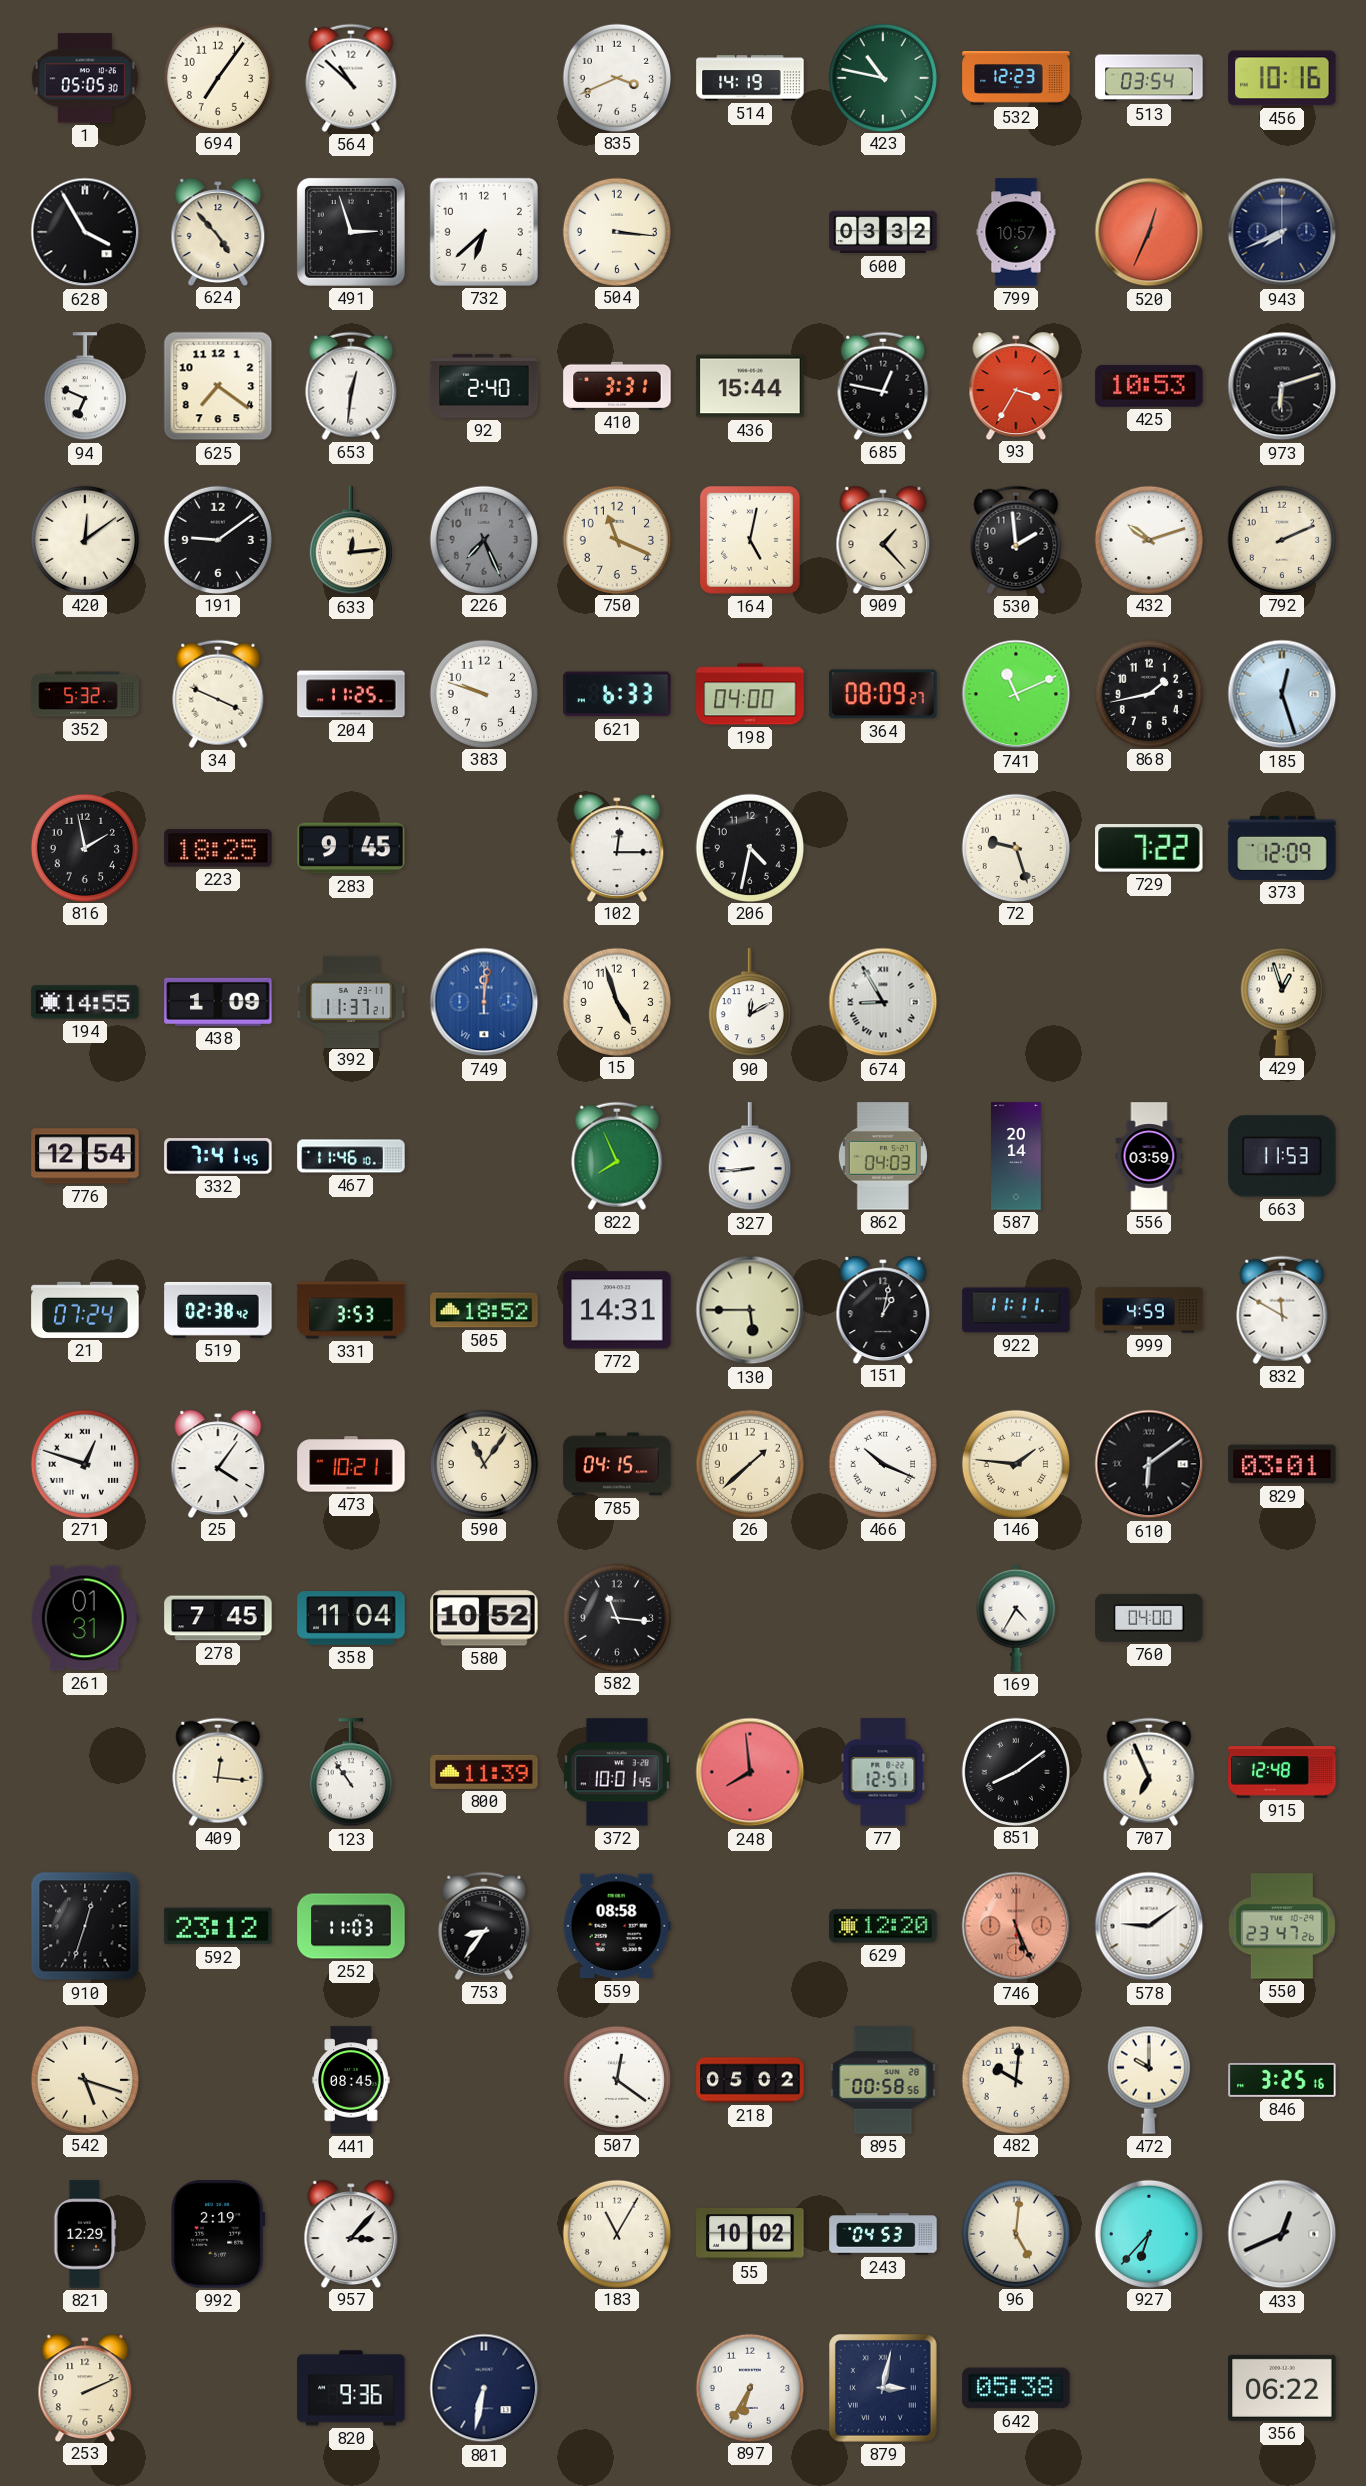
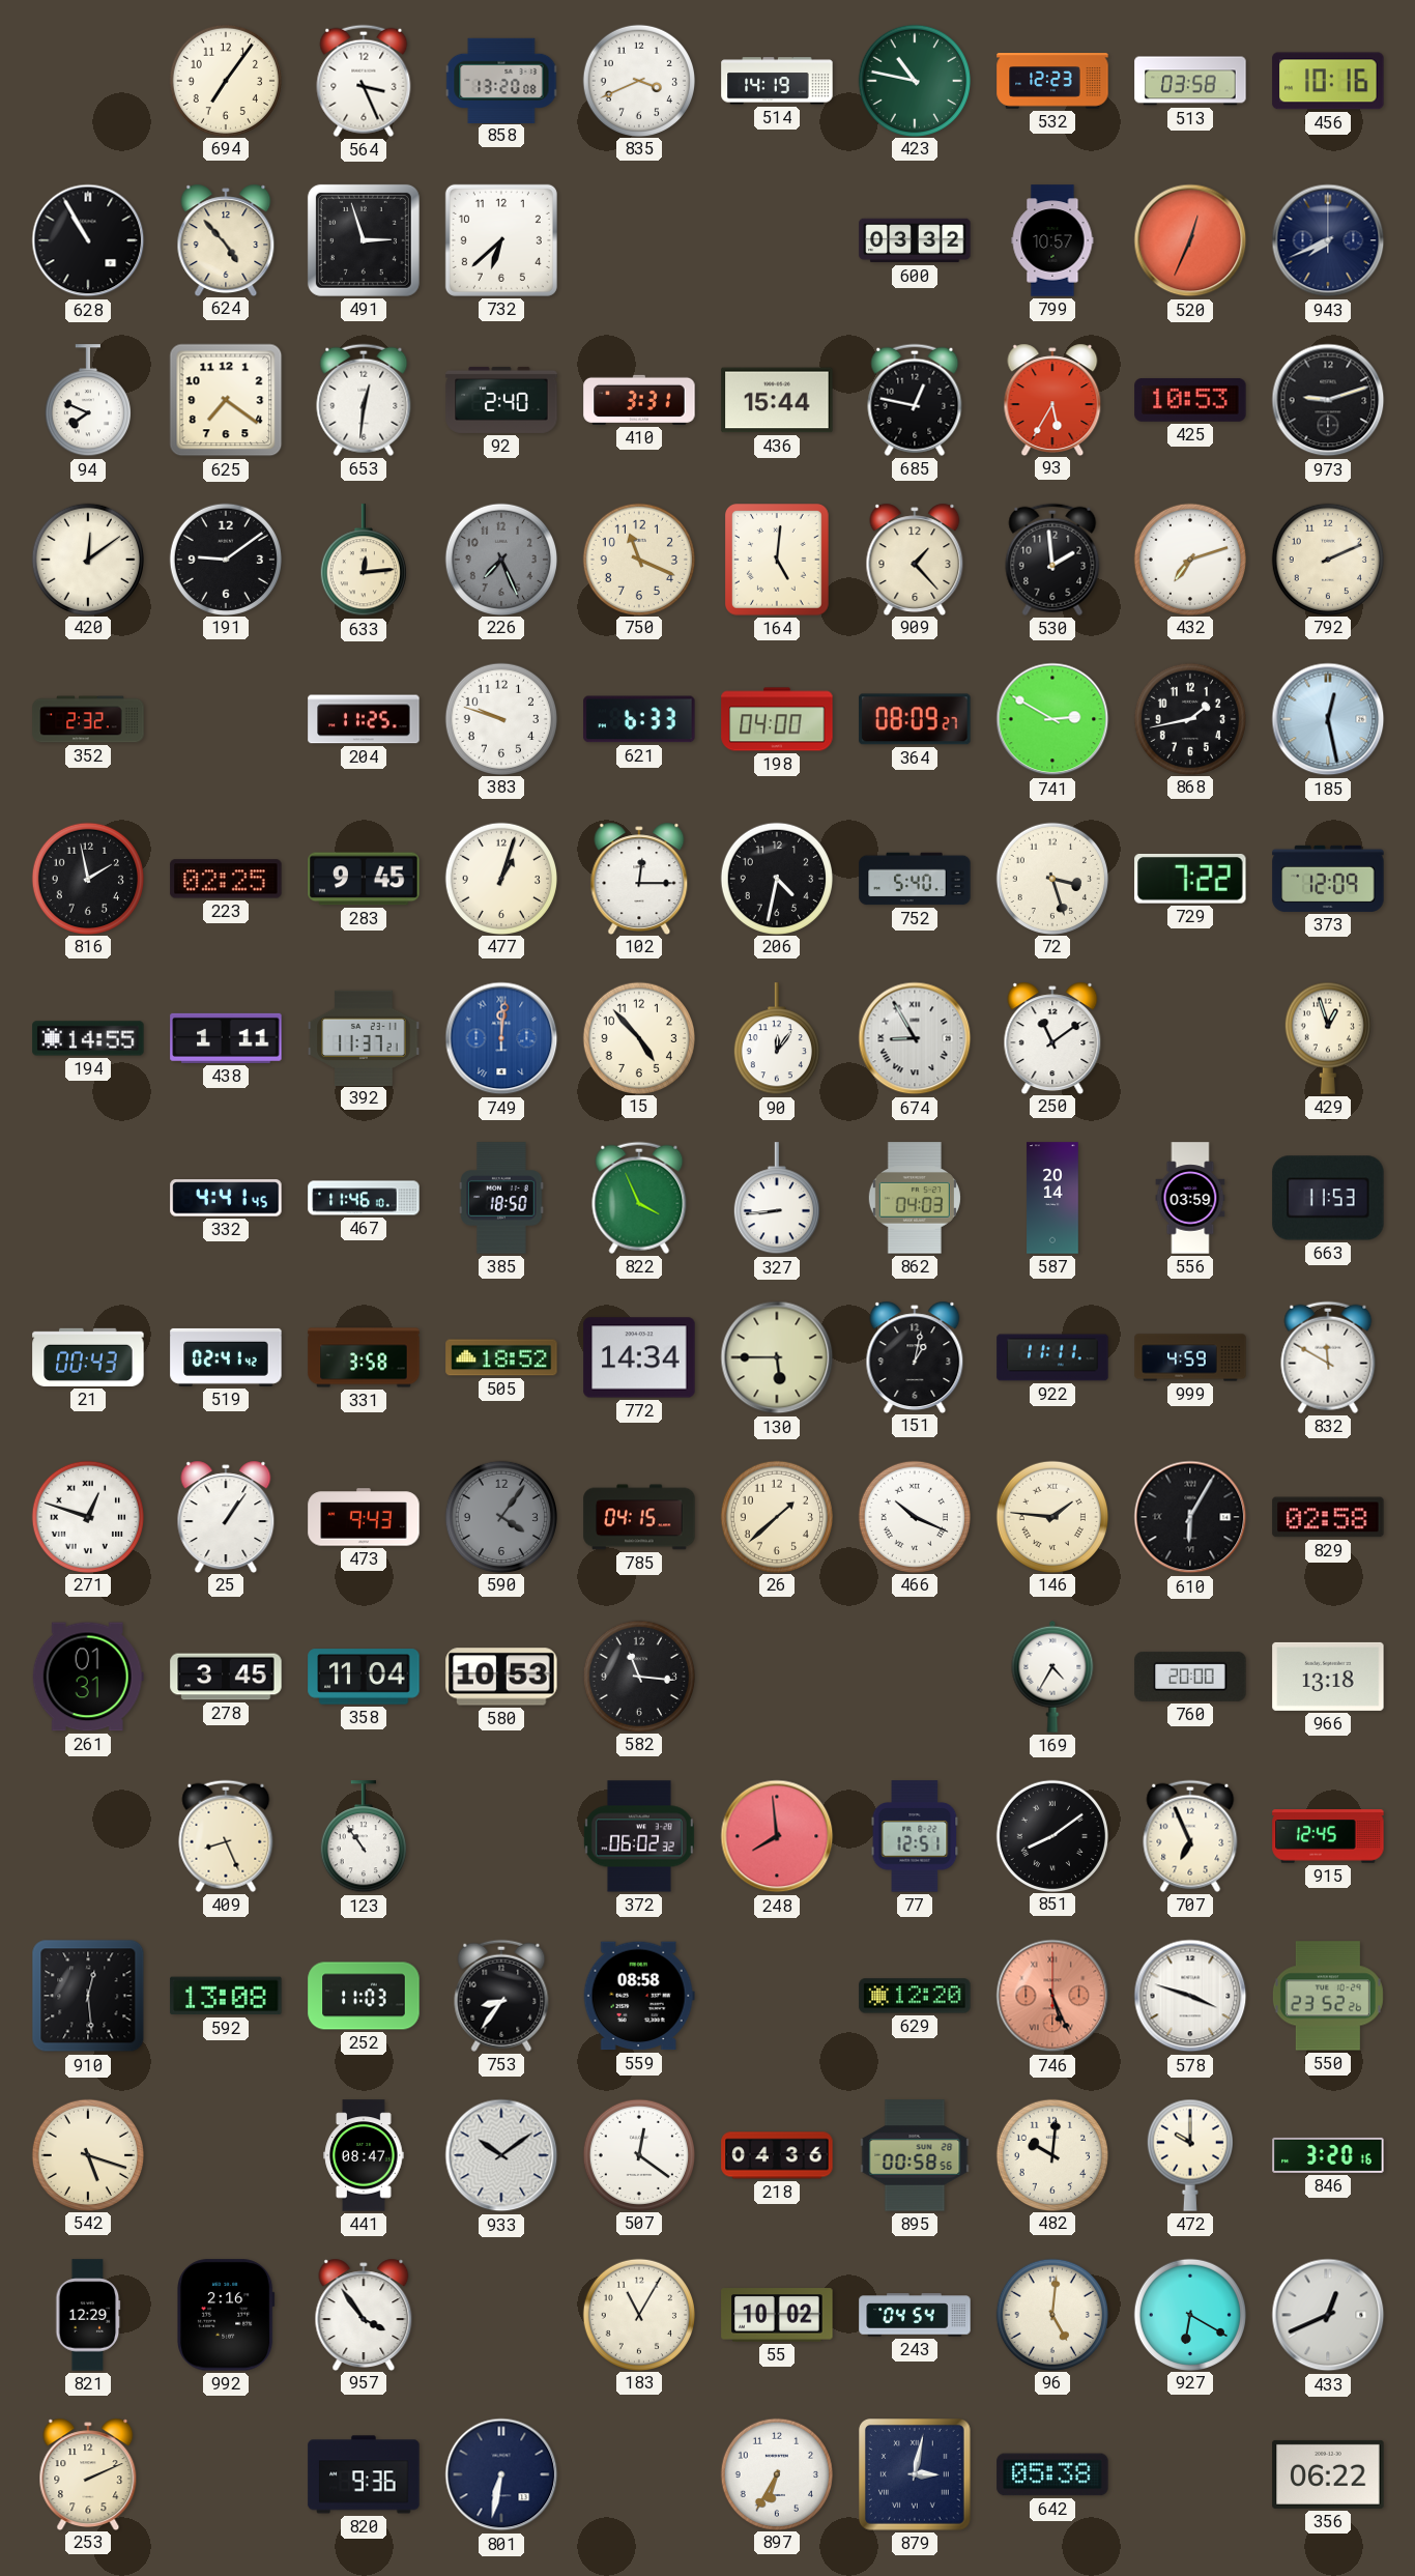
1: 05:05 -> none (85, 78)
564: 10:52 -> 3:26 (364, 81)
858: none -> 13:20 (501, 80)
513: 03:54 -> 03:58 (1190, 81)
628: 3:55 -> 10:55 (88, 240)
504: 3:16 -> none (616, 231)
94: 6:49 -> 7:49 (88, 401)
93: 3:35 -> 5:35 (1052, 399)
973: 6:12 -> 9:12 (1328, 400)
164: 5:02 -> 5:01 (778, 561)
432: 10:12 -> 7:12 (1189, 559)
352: 5:32 -> 2:32 (88, 719)
34: 3:49 -> none (218, 694)
741: 11:11 -> 2:50 (1052, 719)
185: 12:27 -> 12:28 (1328, 719)
223: 18:25 -> 02:25 (226, 879)
477: none -> 1:03 (500, 878)
752: none -> 5:40 (915, 879)
72: 9:27 -> 3:27 (1051, 878)
438: 1:09 -> 1:11 (226, 1038)
15: 4:57 -> 4:53 (638, 1037)
90: 12:10 -> 12:06 (777, 1039)
250: none -> 11:09 (1052, 1037)
776: 12:54 -> none (85, 1156)
332: 7:41 -> 4:41 (226, 1198)
385: none -> 18:50 (501, 1198)
822: 7:56 -> 3:56 (639, 1198)
21: 07:24 -> 00:43 (88, 1357)
519: 02:38 -> 02:41 (226, 1357)
331: 3:53 -> 3:58 (364, 1357)
772: 14:31 -> 14:34 (639, 1357)
25: 4:06 -> 1:06 (226, 1516)
473: 10:21 -> 9:43 (364, 1517)
590: 11:06 -> 4:06 (500, 1516)
590 dial: cream -> grey (500, 1516)
610: 6:09 -> 6:05 (1190, 1517)
829: 03:01 -> 02:58 (1328, 1517)
278: 7:45 -> 3:45 (226, 1677)
580: 10:52 -> 10:53 (501, 1677)
760: 04:00 -> 20:00 (1190, 1677)
966: none -> 13:18 (1328, 1677)
409: 12:16 -> 8:26 (226, 1836)
800: 11:39 -> none (484, 1772)
372: 10:01 -> 06:02 (639, 1836)
915: 12:48 -> 12:45 (1328, 1836)
910: 12:33 -> 12:29 (88, 1996)
592: 23:12 -> 13:08 (226, 1996)
578: 9:09 -> 3:48 (1190, 1996)
550: 23:47 -> 23:52 (1328, 1996)
441: 08:45 -> 08:47 (364, 2155)
933: none -> 10:09 (501, 2155)
218: 05:02 -> 04:36 (777, 2155)
846: 3:25 -> 3:20 (1328, 2155)
992: 2:19 -> 2:16 (226, 2315)
957: 3:07 -> 3:54 (364, 2314)
243: 04:53 -> 04:54 (915, 2315)
927: 6:37 -> 6:20 (1189, 2314)
